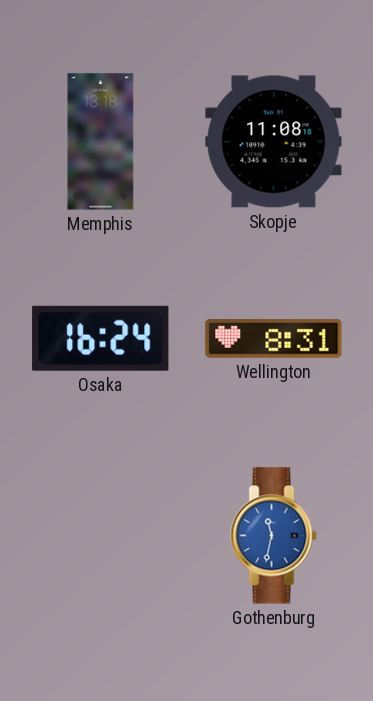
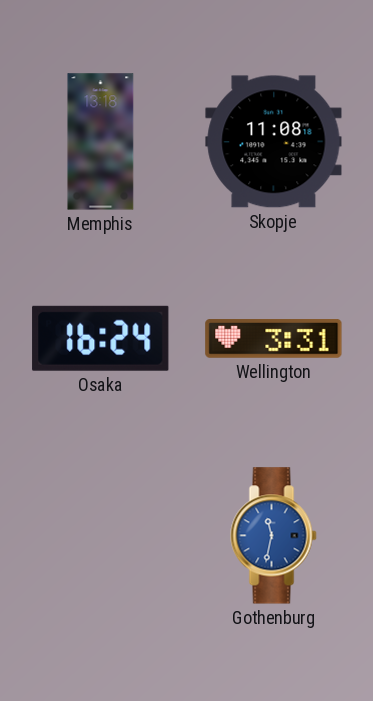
Wellington: 8:31 -> 3:31 (274, 339)
